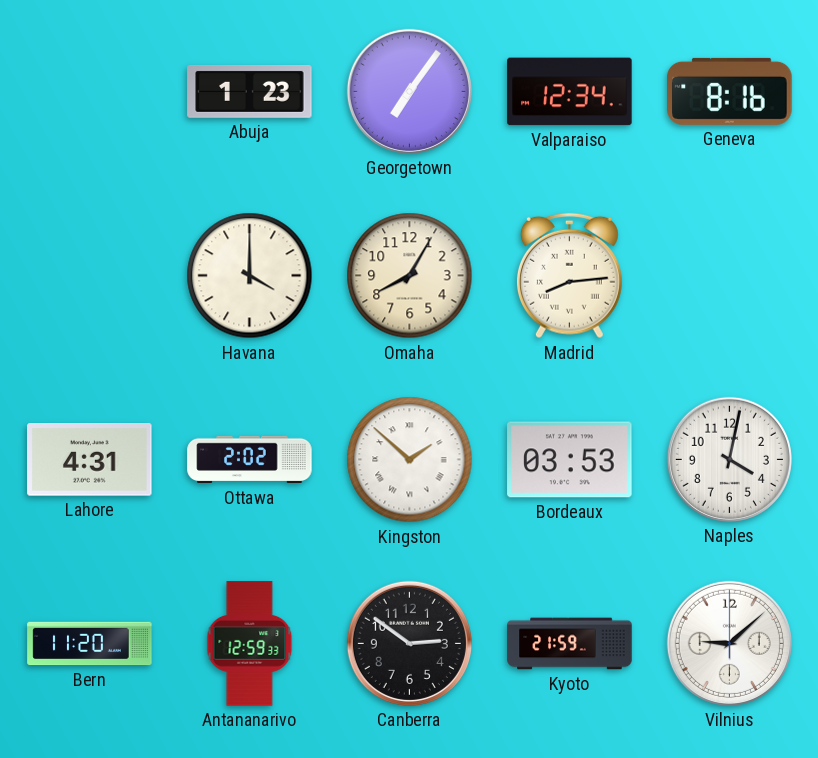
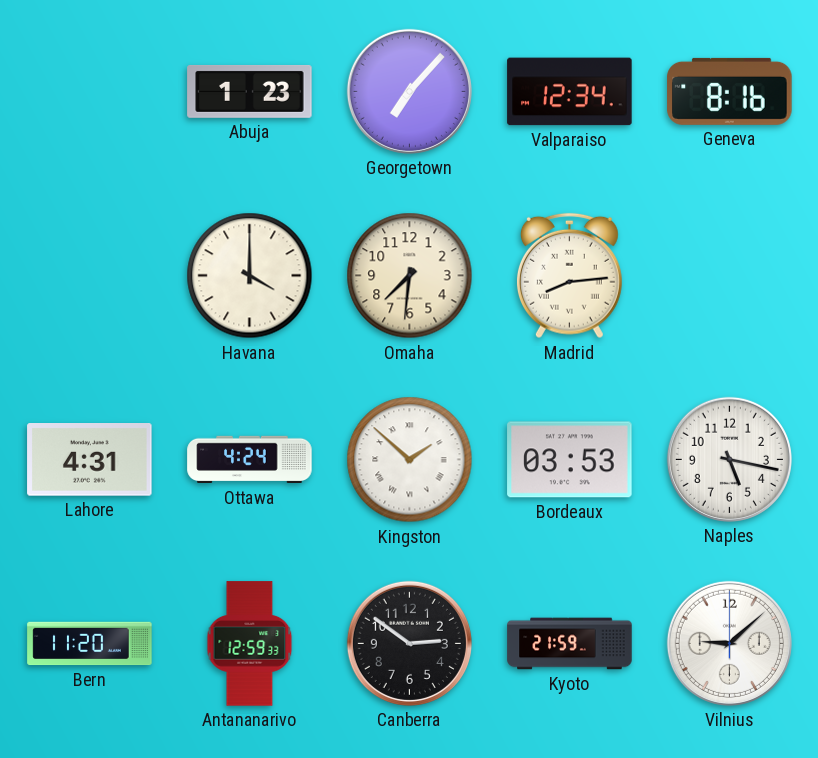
Georgetown: 7:06 -> 7:07 (409, 91)
Omaha: 8:05 -> 7:31 (410, 276)
Ottawa: 2:02 -> 4:24 (250, 460)
Naples: 4:02 -> 5:17 (729, 459)
